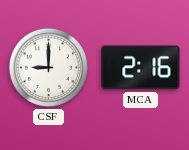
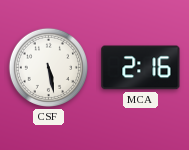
CSF: 9:00 -> 5:28 (48, 67)
